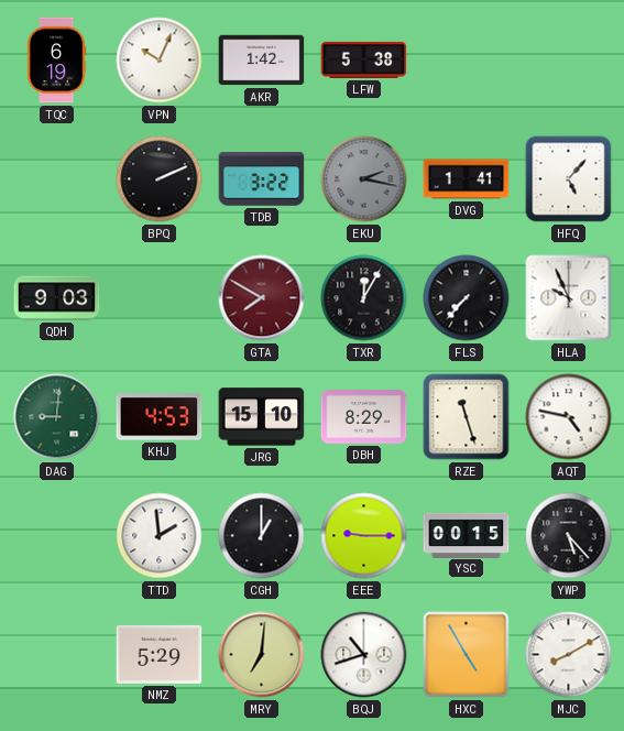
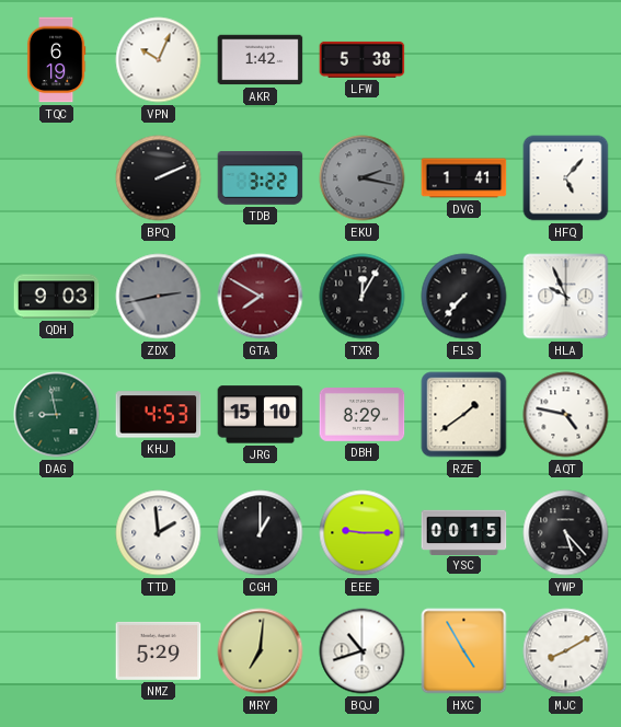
ZDX: none -> 2:43 (159, 297)
DAG: 9:01 -> 8:58 (57, 415)
RZE: 11:27 -> 1:39 (464, 415)
